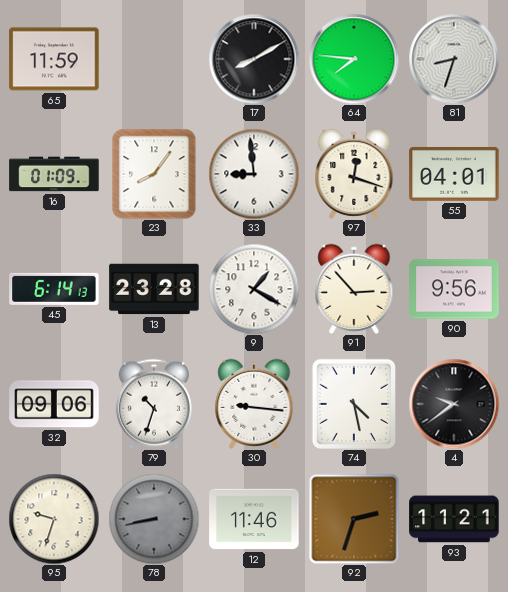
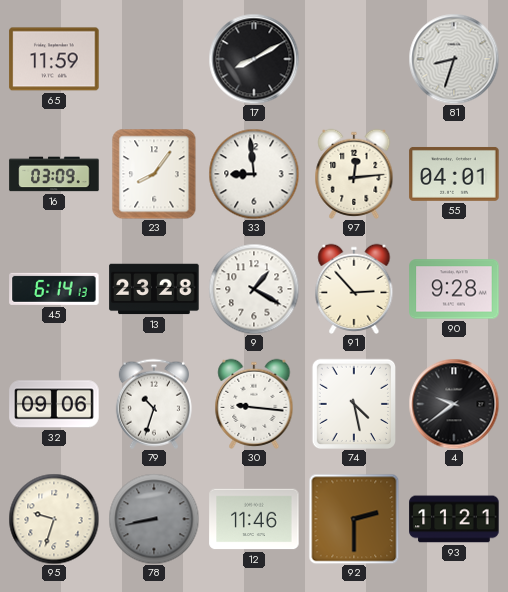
64: 7:46 -> none (354, 59)
16: 01:09 -> 03:09 (54, 174)
97: 12:18 -> 12:14 (354, 174)
90: 9:56 -> 9:28 (454, 289)
92: 2:33 -> 2:30 (354, 519)
